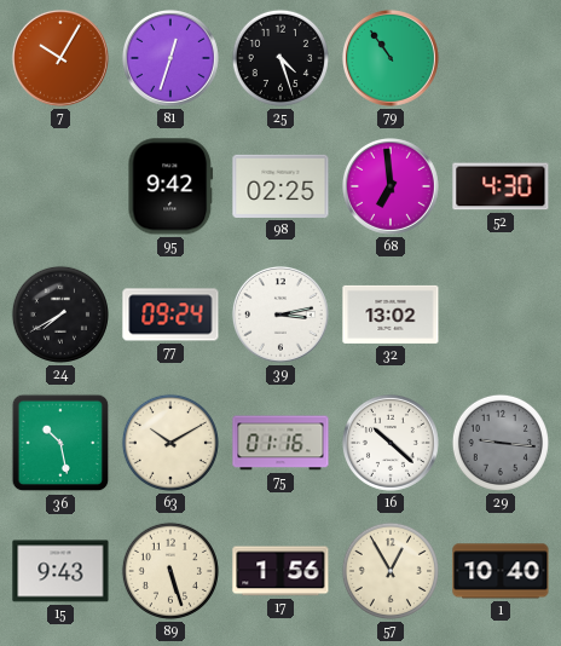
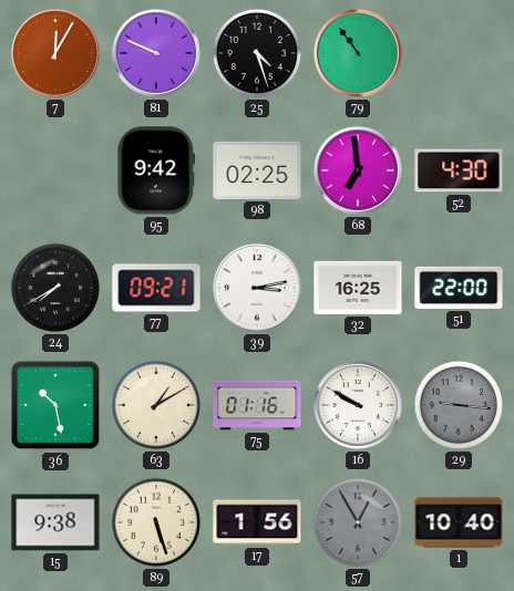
7: 10:05 -> 12:05 (55, 53)
81: 12:33 -> 9:49 (156, 53)
77: 09:24 -> 09:21 (156, 288)
32: 13:02 -> 16:25 (358, 288)
51: none -> 22:00 (459, 288)
63: 10:10 -> 1:10 (156, 405)
16: 10:22 -> 9:50 (358, 405)
15: 9:43 -> 9:38 (55, 522)
57 dial: cream -> grey (358, 522)
